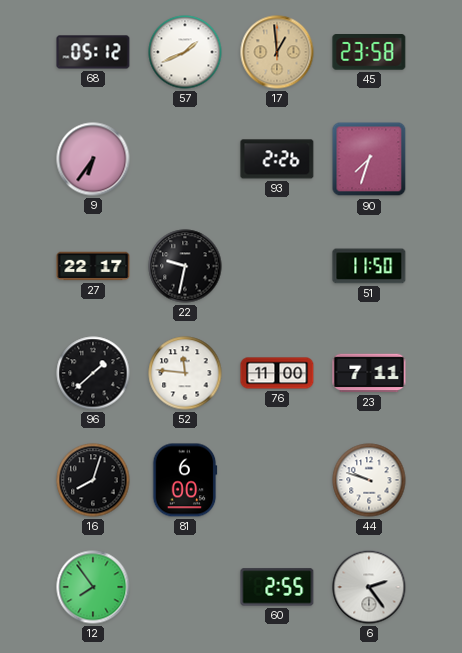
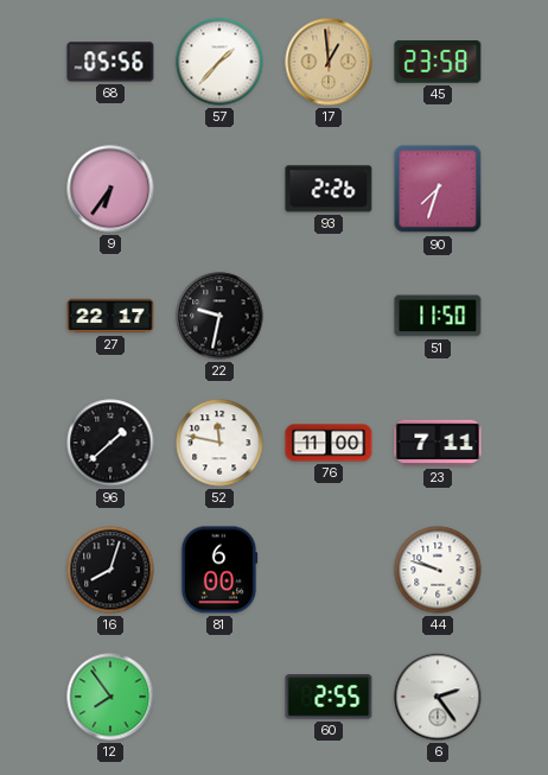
68: 05:12 -> 05:56 (110, 62)
57: 1:41 -> 1:37 (219, 62)
52: 11:46 -> 11:47 (219, 443)
